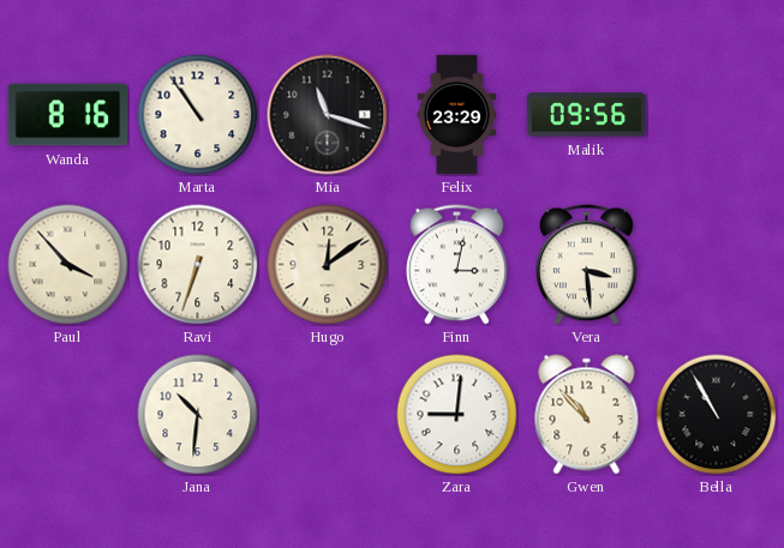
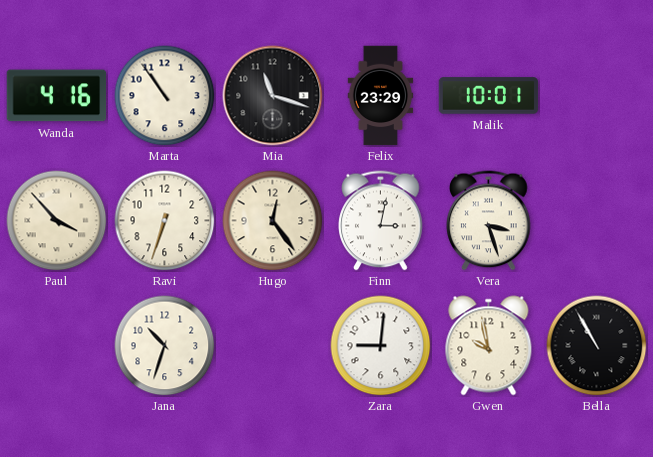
Wanda: 8:16 -> 4:16 (57, 96)
Malik: 09:56 -> 10:01 (489, 96)
Hugo: 12:09 -> 12:24 (273, 221)
Vera: 3:29 -> 3:27 (489, 221)
Jana: 10:31 -> 10:33 (165, 346)
Gwen: 10:53 -> 9:58 (489, 346)
